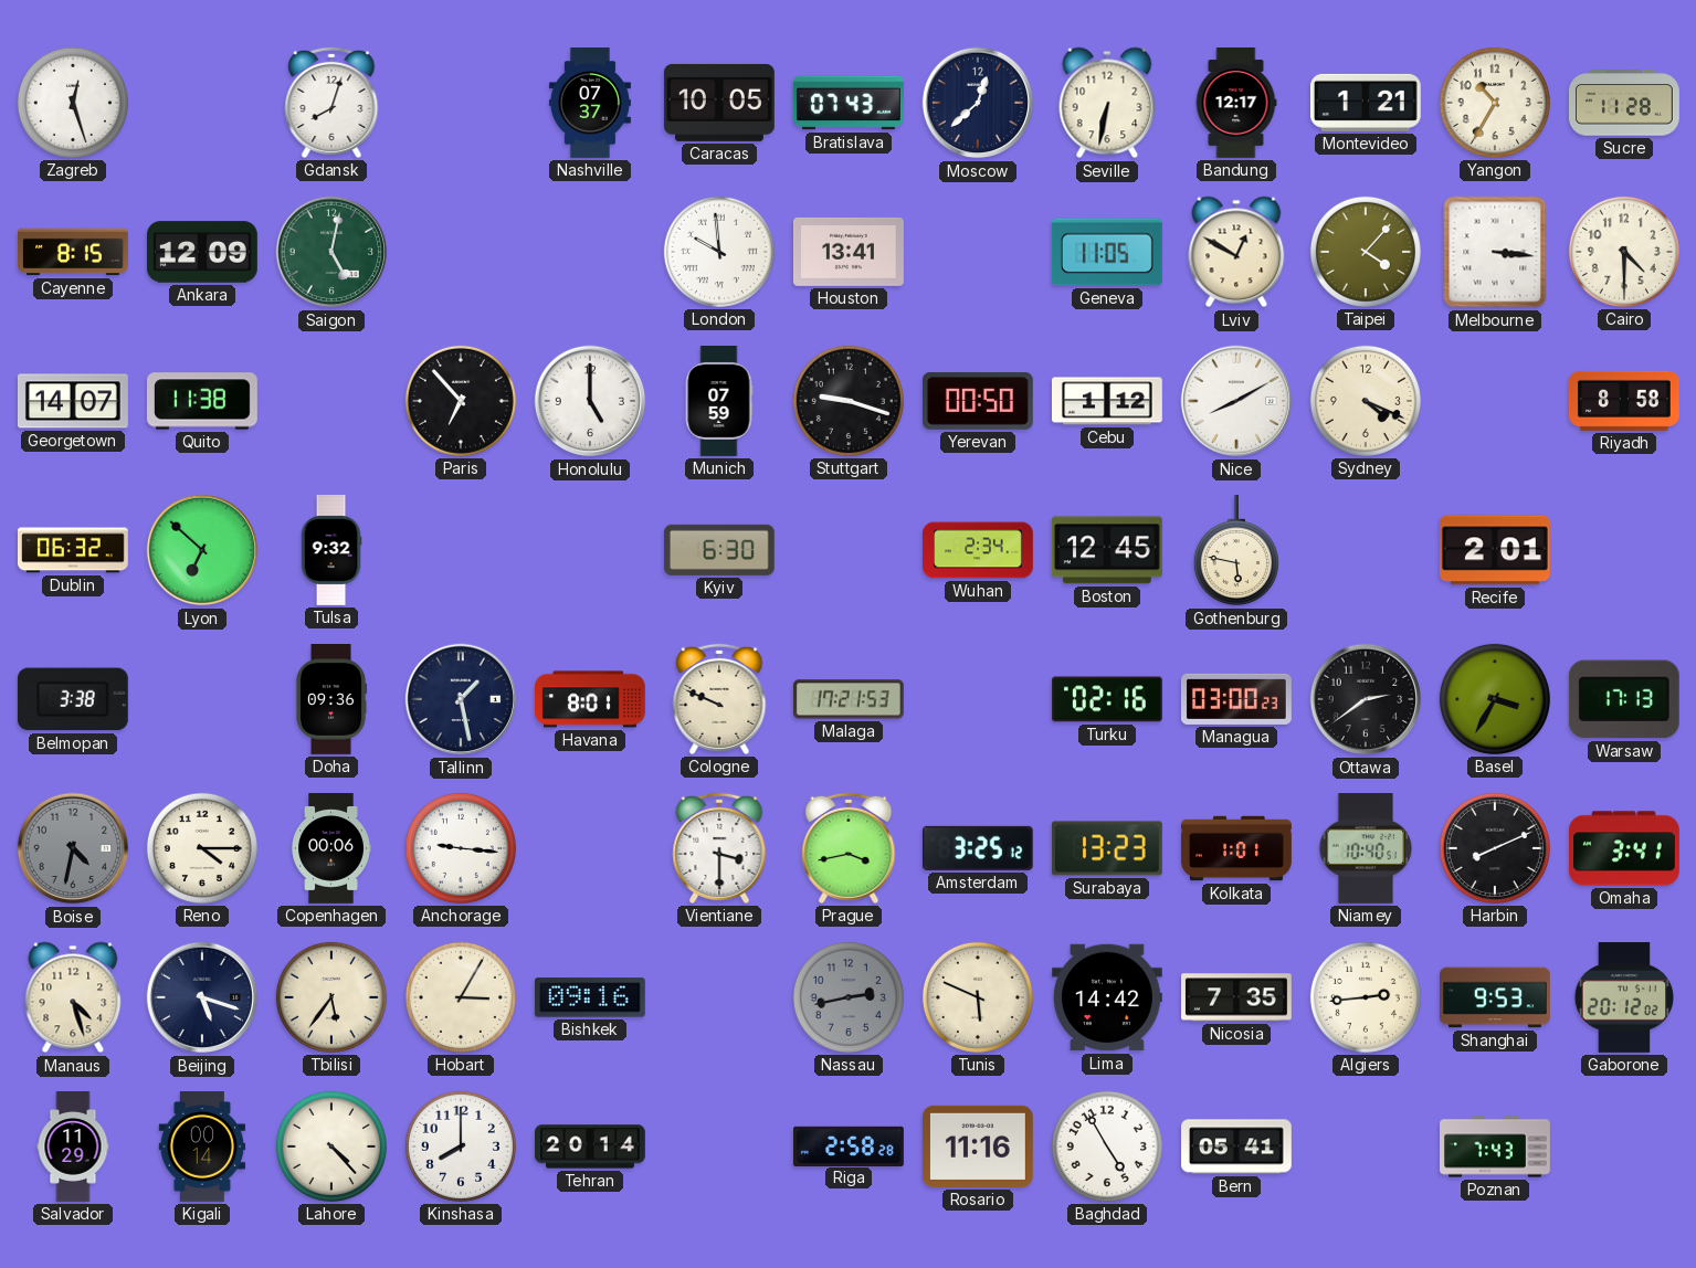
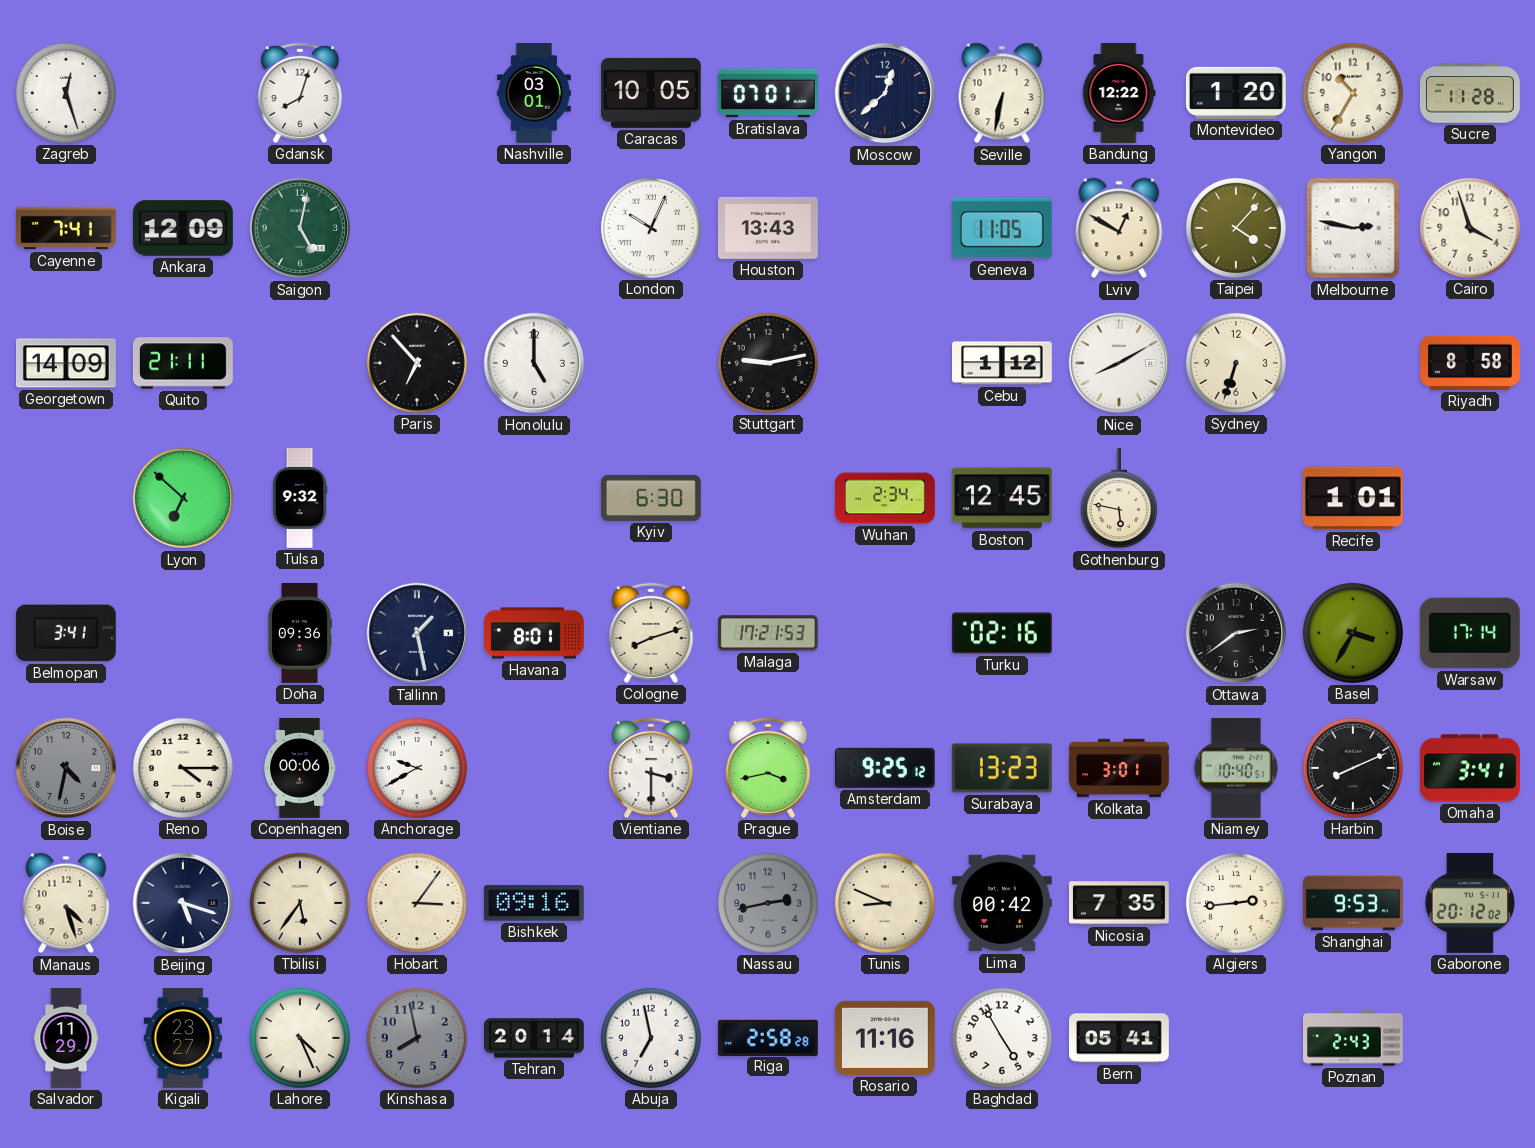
Nashville: 07:37 -> 03:01 (534, 94)
Bratislava: 07:43 -> 07:01 (768, 93)
Bandung: 12:17 -> 12:22 (1119, 94)
Montevideo: 1:21 -> 1:20 (1236, 93)
Cayenne: 8:15 -> 7:41 (67, 228)
London: 9:59 -> 10:04 (651, 228)
Houston: 13:41 -> 13:43 (768, 228)
Melbourne: 3:16 -> 2:47 (1353, 228)
Cairo: 4:30 -> 3:57 (1470, 228)
Georgetown: 14:07 -> 14:09 (66, 363)
Quito: 11:38 -> 21:11 (183, 363)
Munich: 07:59 -> none (719, 402)
Stuttgart: 9:18 -> 9:13 (768, 363)
Yerevan: 00:50 -> none (978, 401)
Sydney: 4:19 -> 6:33 (1236, 363)
Dublin: 06:32 -> none (74, 550)
Recife: 2:01 -> 1:01 (1353, 498)
Belmopan: 3:38 -> 3:41 (66, 633)
Cologne: 9:49 -> 8:12 (651, 633)
Managua: 03:00 -> none (1236, 699)
Warsaw: 17:13 -> 17:14 (1470, 633)
Anchorage: 9:16 -> 9:40 (417, 768)
Amsterdam: 3:25 -> 9:25 (885, 768)
Kolkata: 1:01 -> 3:01 (1119, 768)
Hobart: 3:05 -> 3:06 (417, 903)
Tunis: 5:49 -> 8:49 (885, 903)
Lima: 14:42 -> 00:42 (1002, 903)
Kigali: 00:14 -> 23:27 (183, 1039)
Lahore: 4:23 -> 4:26 (300, 1038)
Kinshasa: 8:00 -> 7:58 (417, 1038)
Kinshasa dial: white -> grey (417, 1038)
Abuja: none -> 6:58 (651, 1038)
Poznan: 7:43 -> 2:43 (1353, 1038)
